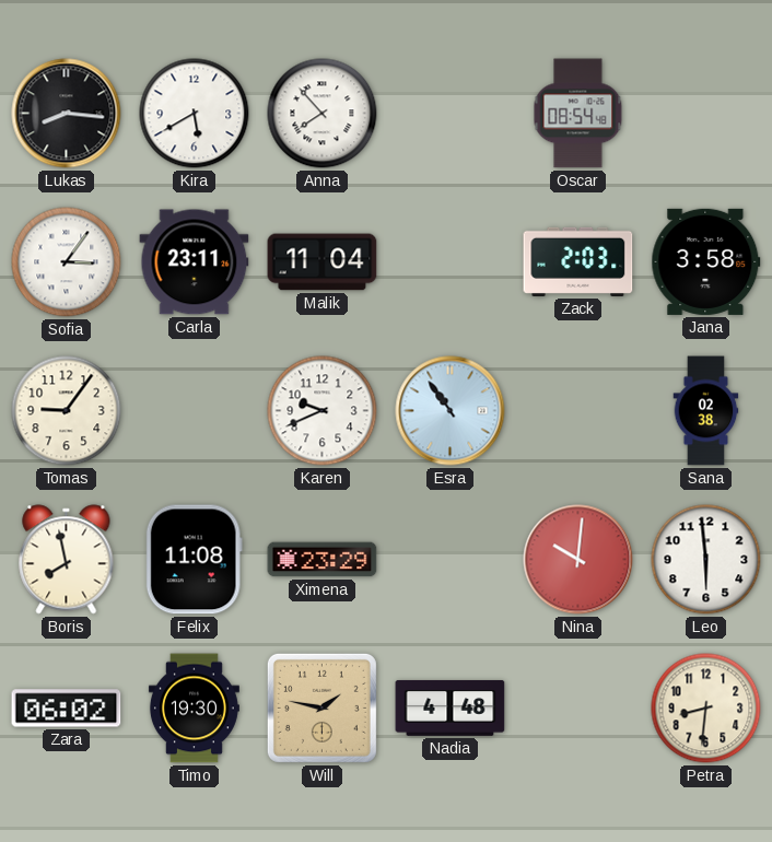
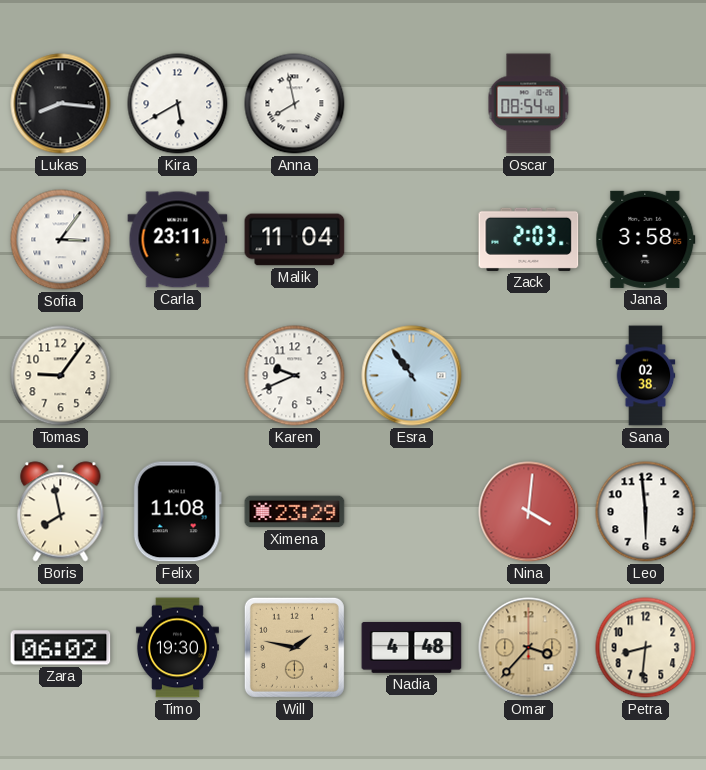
Anna: 7:53 -> 7:58 (295, 104)
Nina: 10:01 -> 4:01 (529, 512)
Omar: none -> 3:37 (529, 648)
